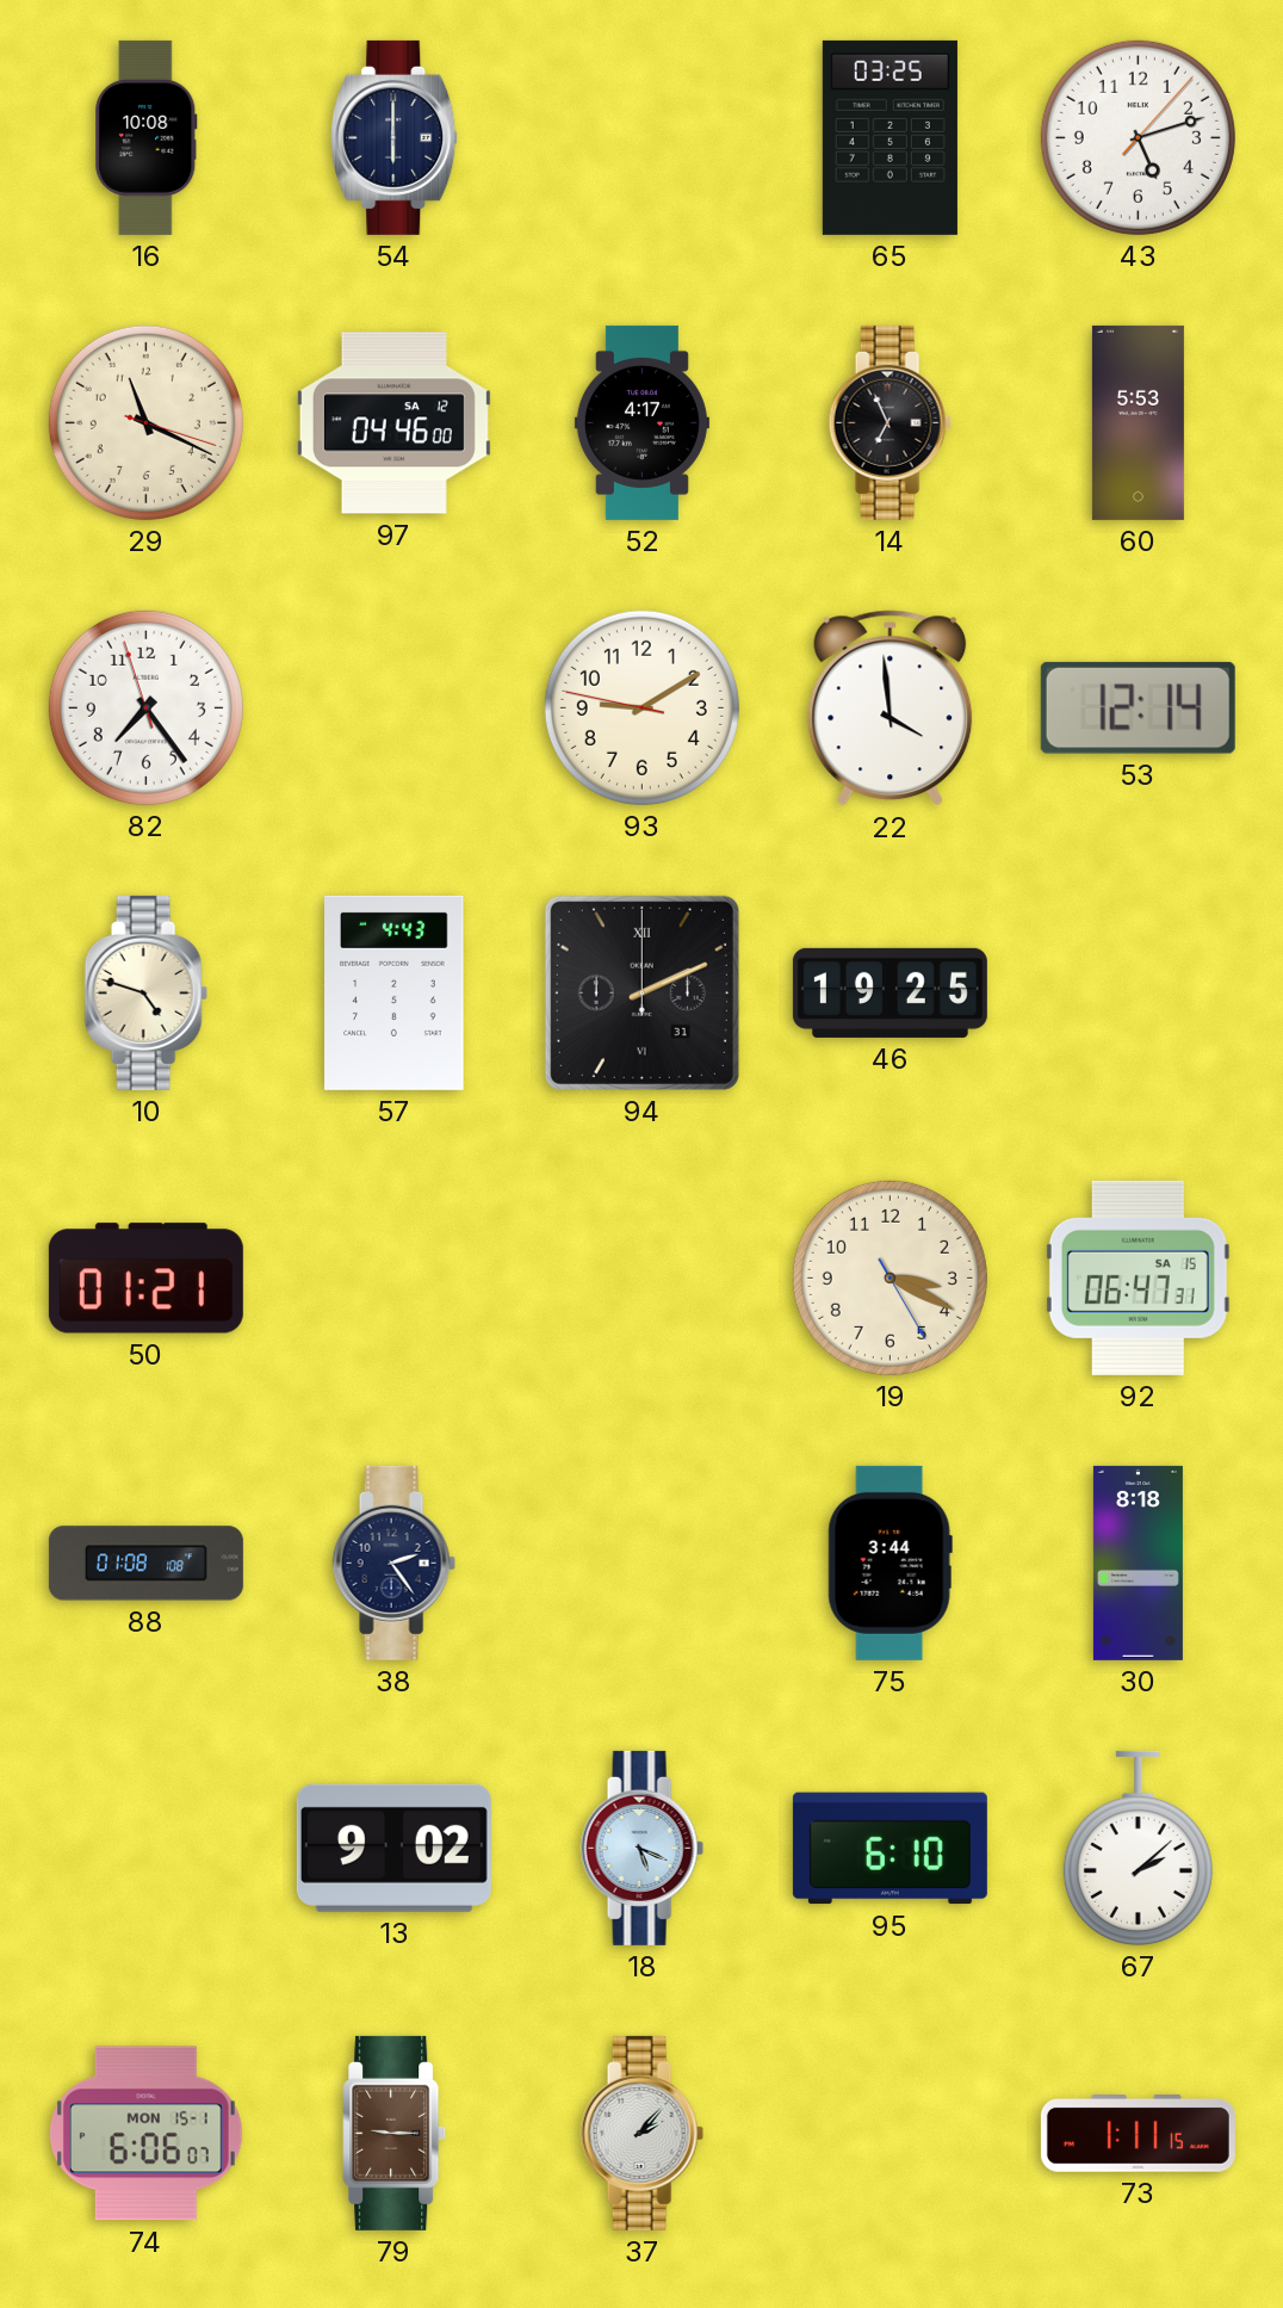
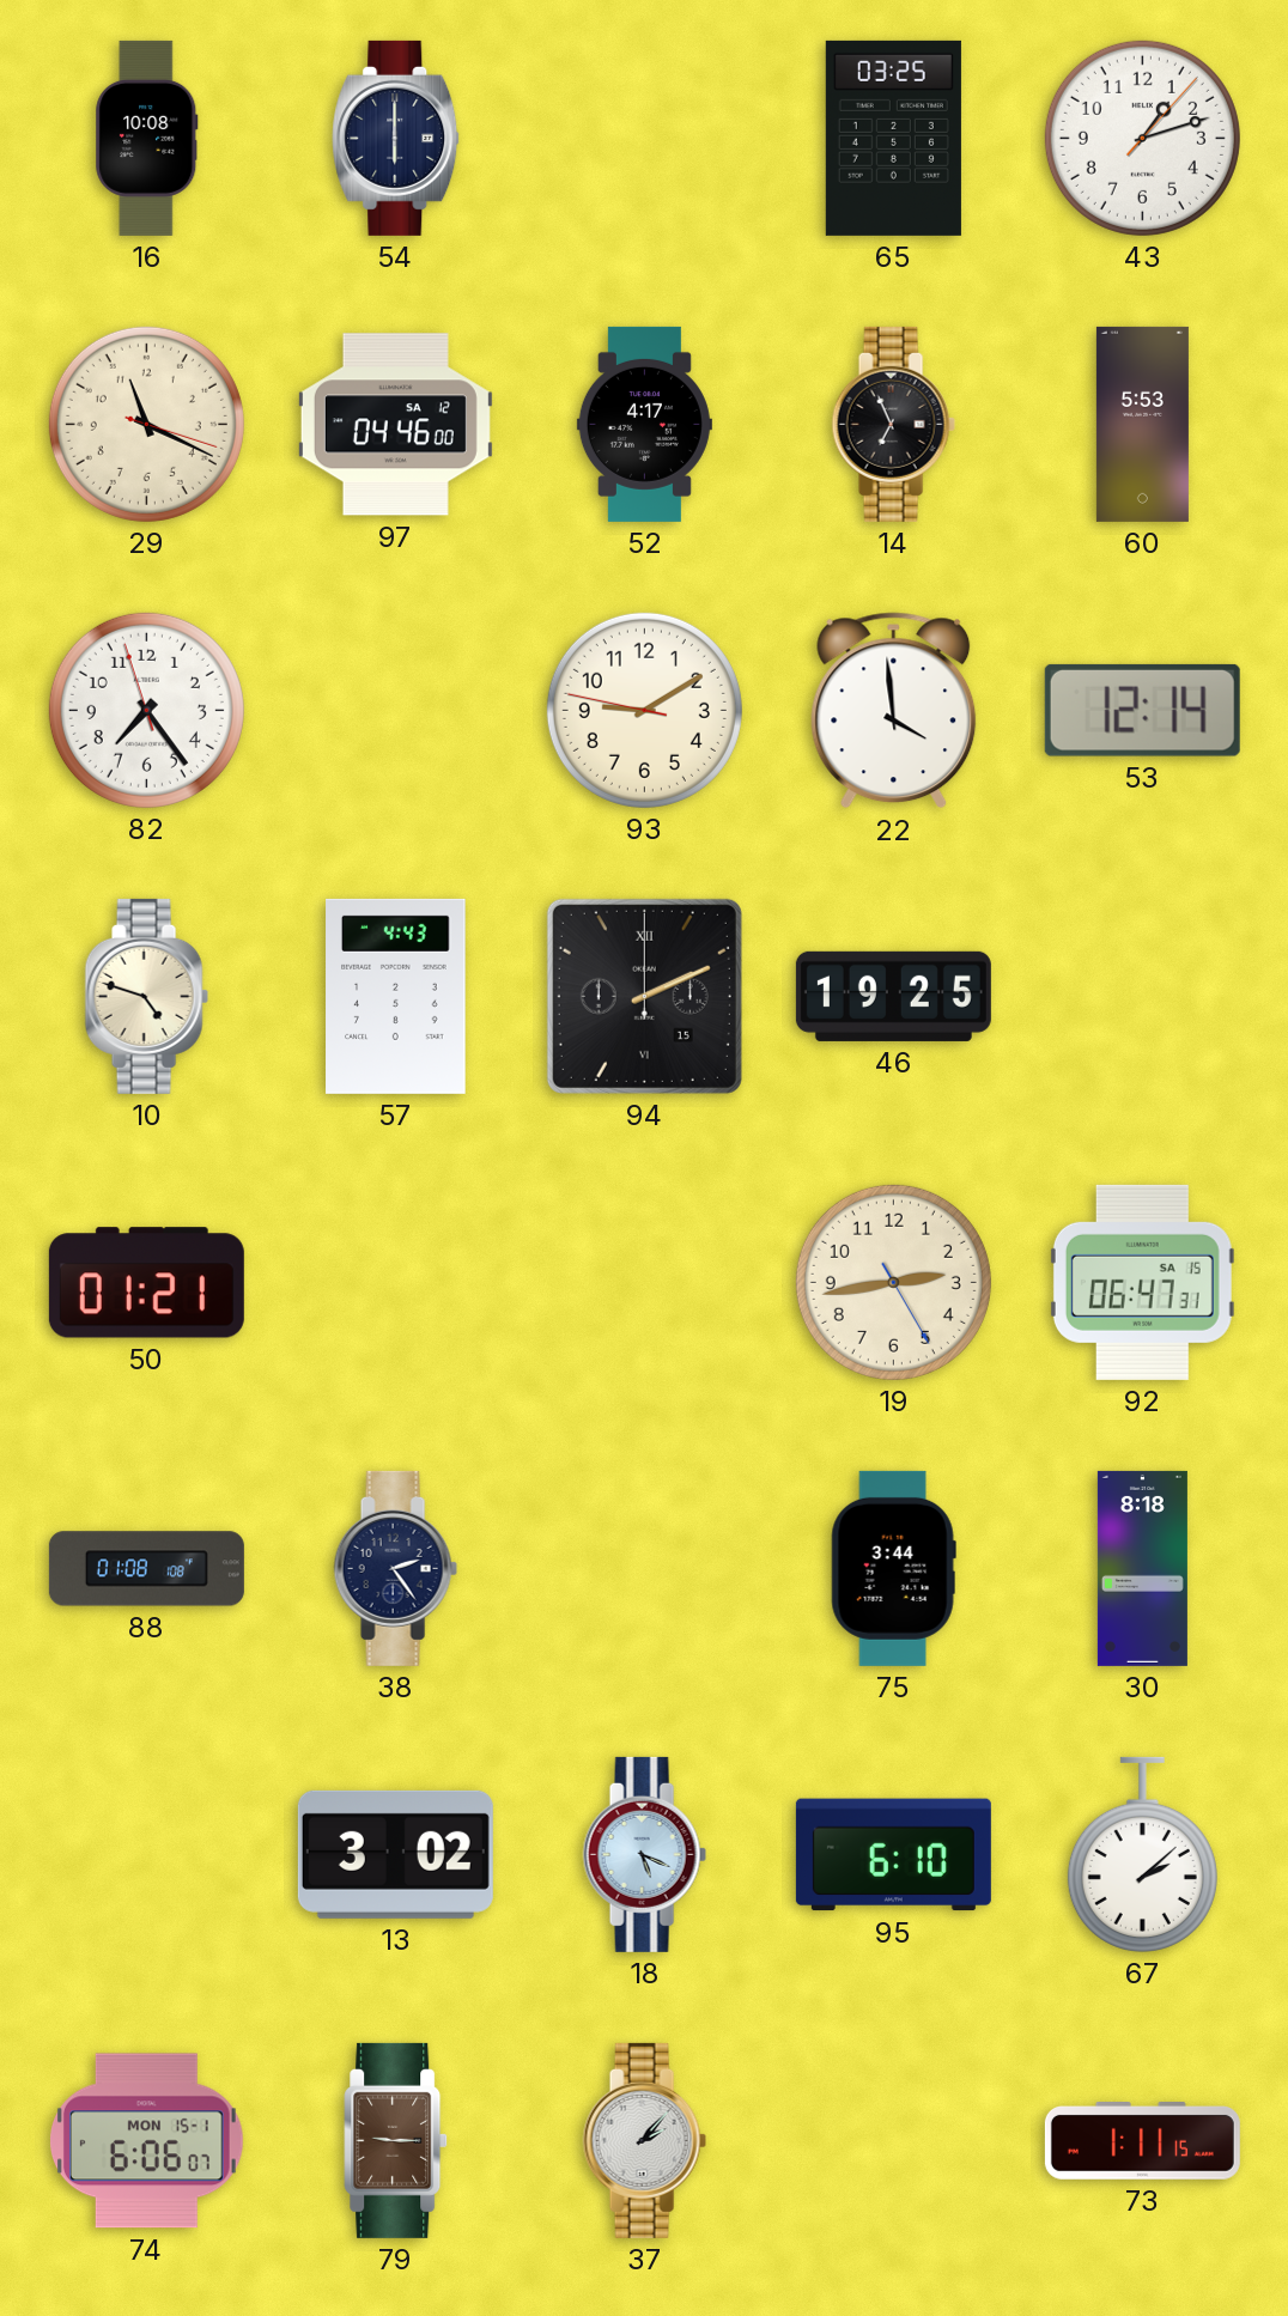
43: 5:12 -> 1:12 (1142, 138)
94 date: 31 -> 15 (644, 996)
19: 3:19 -> 2:43 (893, 1282)
13: 9:02 -> 3:02 (395, 1854)
